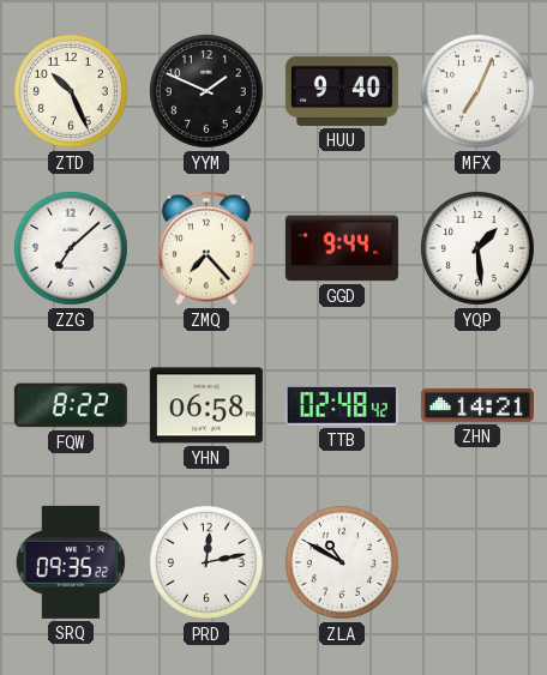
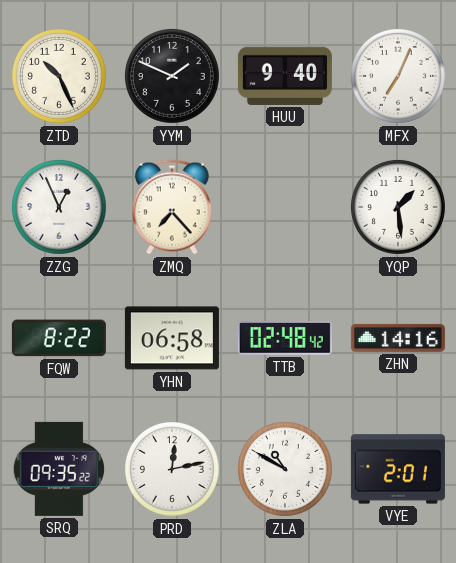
ZZG: 7:08 -> 12:56 (59, 207)
GGD: 9:44 -> none (342, 248)
ZHN: 14:21 -> 14:16 (398, 338)
VYE: none -> 2:01 (398, 469)
